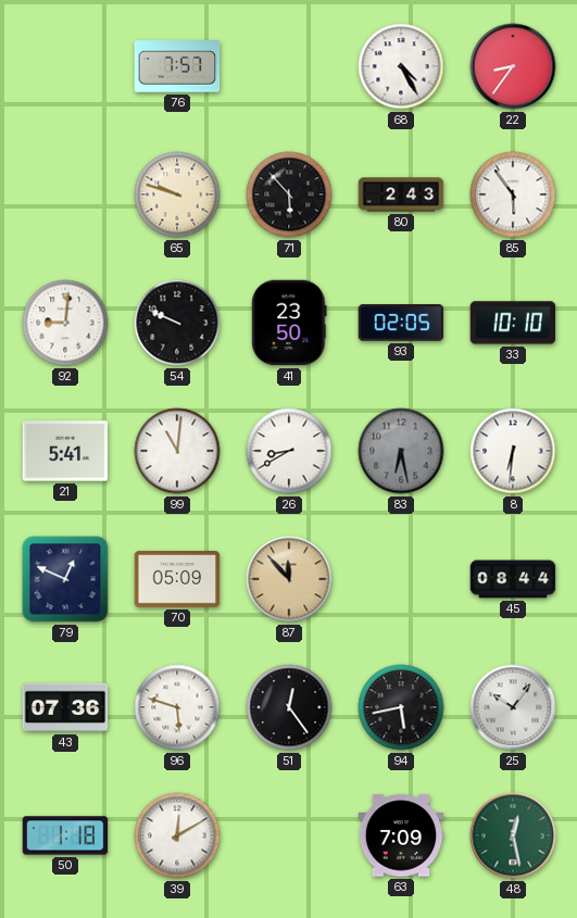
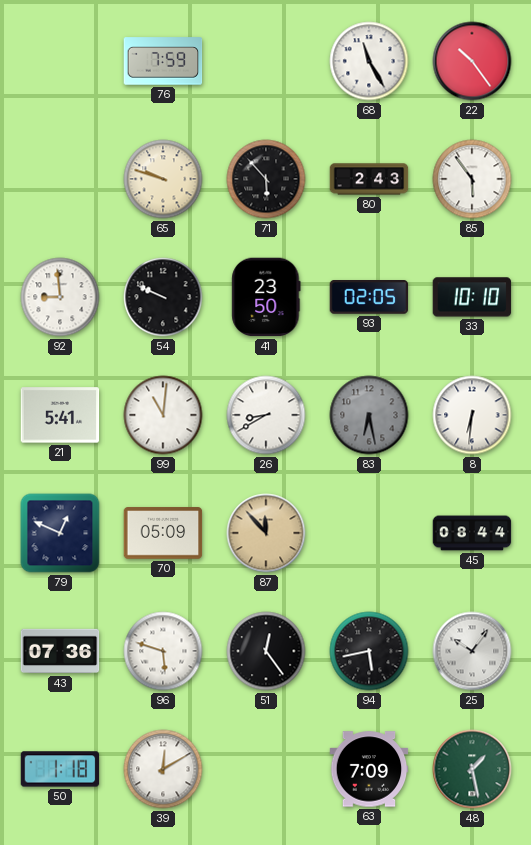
76: 7:57 -> 7:59 (163, 61)
68: 4:25 -> 11:25 (369, 61)
22: 8:36 -> 10:24 (472, 61)
92: 9:01 -> 8:59 (60, 297)
48: 12:28 -> 1:28 (472, 769)
